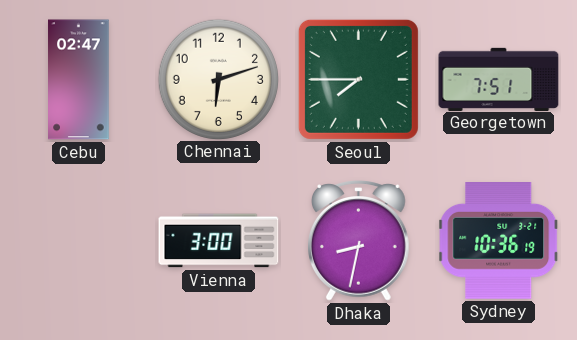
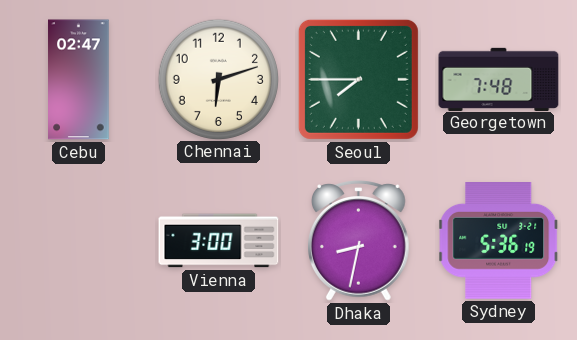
Georgetown: 7:51 -> 7:48 (499, 79)
Sydney: 10:36 -> 5:36 (499, 241)
